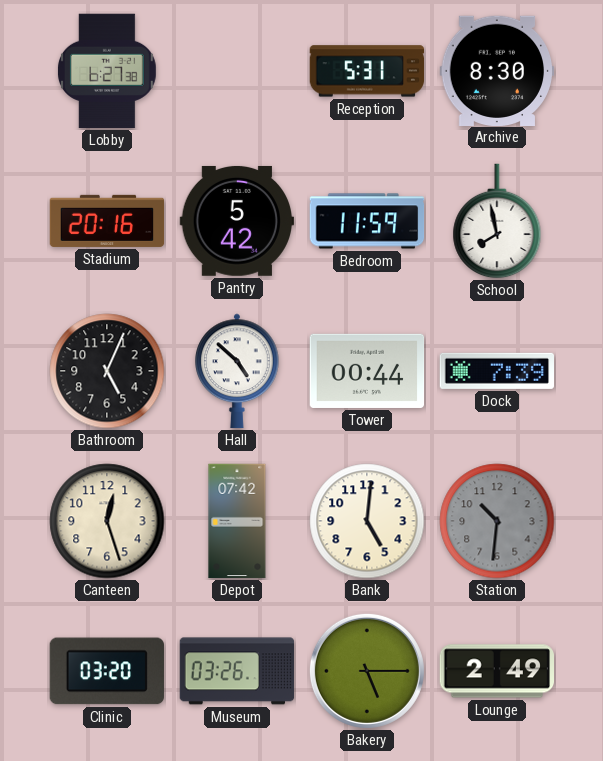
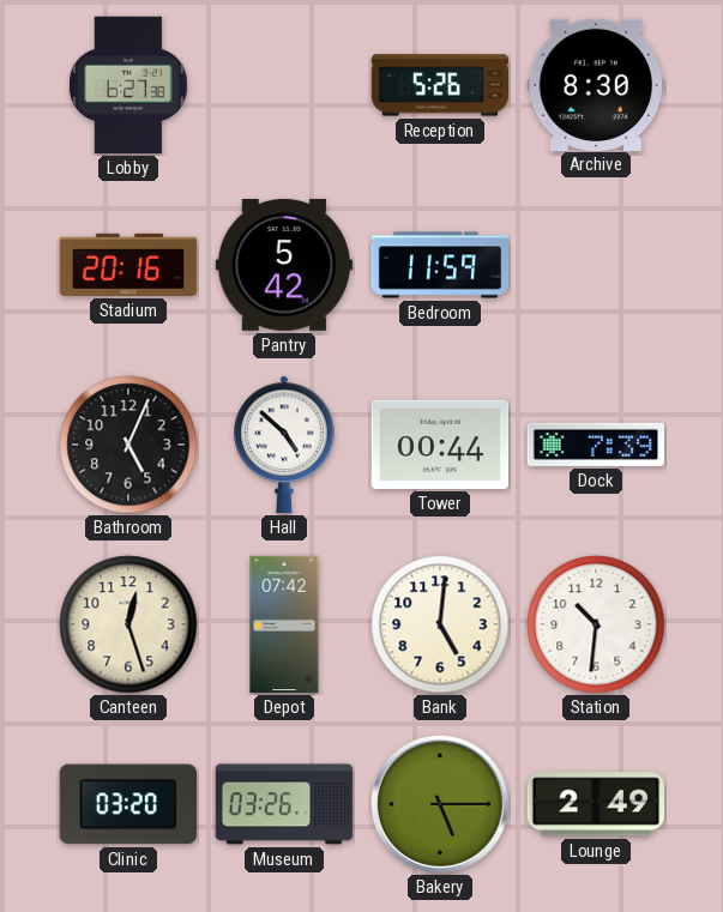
Reception: 5:31 -> 5:26 (440, 85)
School: 7:58 -> none (497, 221)
Station dial: grey -> white (596, 624)
